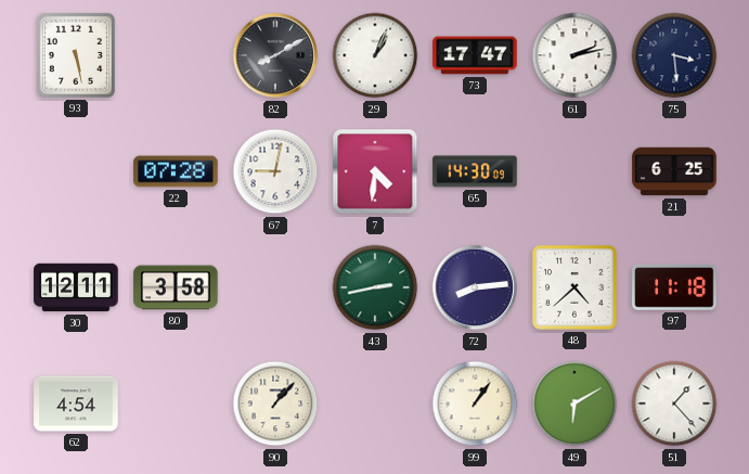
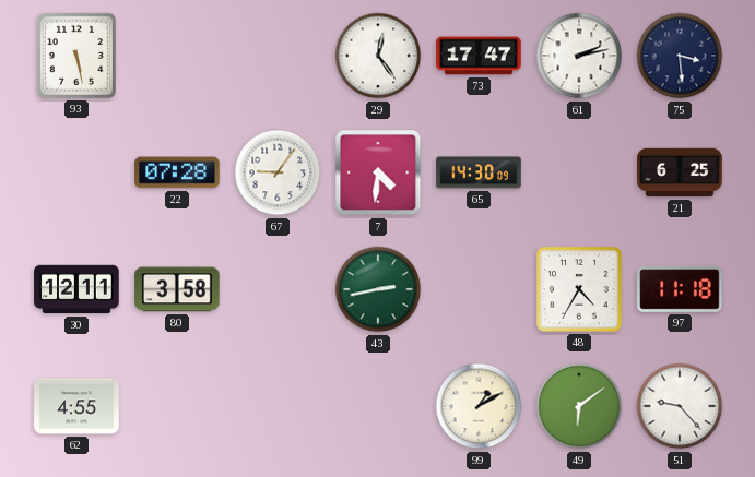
82: 8:10 -> none (275, 55)
29: 1:04 -> 12:24 (378, 56)
67: 9:02 -> 9:06 (278, 172)
72: 8:14 -> none (475, 287)
48: 4:38 -> 4:35 (579, 289)
62: 4:54 -> 4:55 (76, 406)
90: 1:07 -> none (275, 403)
99: 1:06 -> 1:10 (479, 406)
49: 6:10 -> 6:09 (579, 406)
51: 1:23 -> 9:23 (680, 406)
